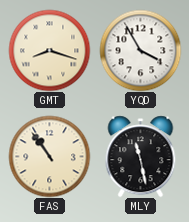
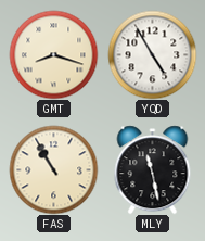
YQD: 3:55 -> 4:55 (152, 54)
FAS: 10:54 -> 10:55 (53, 169)
